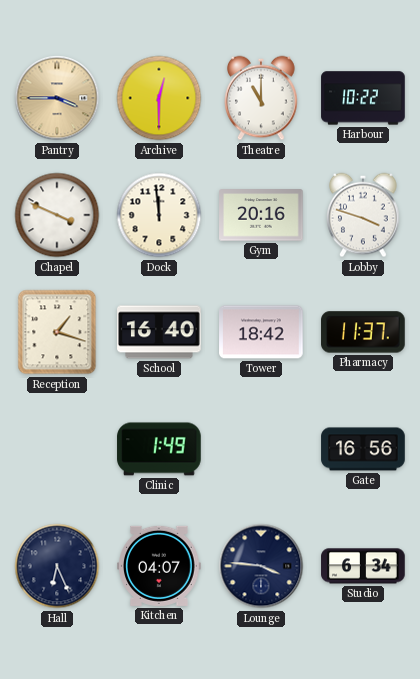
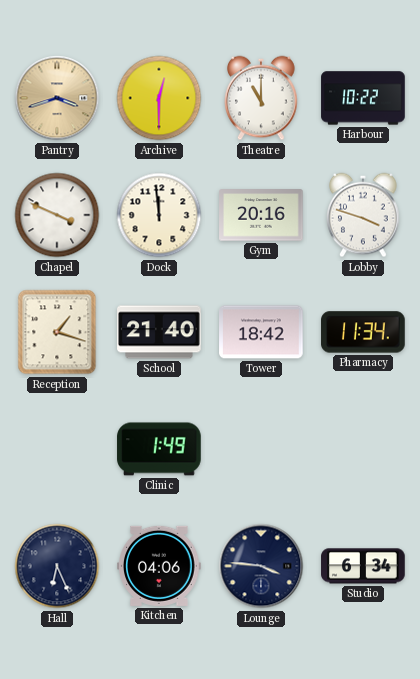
Pantry: 3:45 -> 3:42 (57, 98)
School: 16:40 -> 21:40 (159, 332)
Pharmacy: 11:37 -> 11:34 (363, 332)
Gate: 16:56 -> none (363, 449)
Kitchen: 04:07 -> 04:06 (159, 566)
